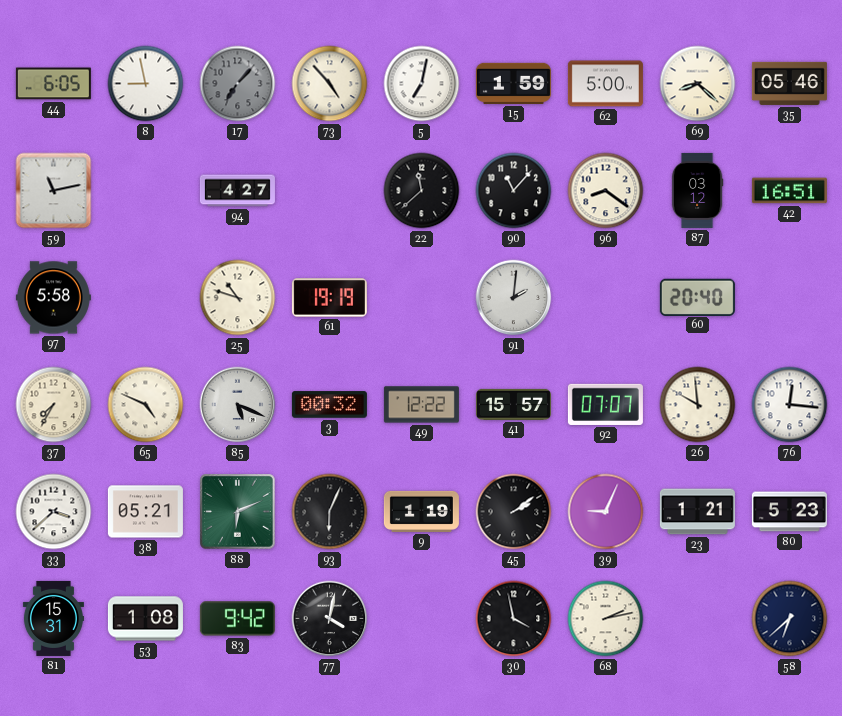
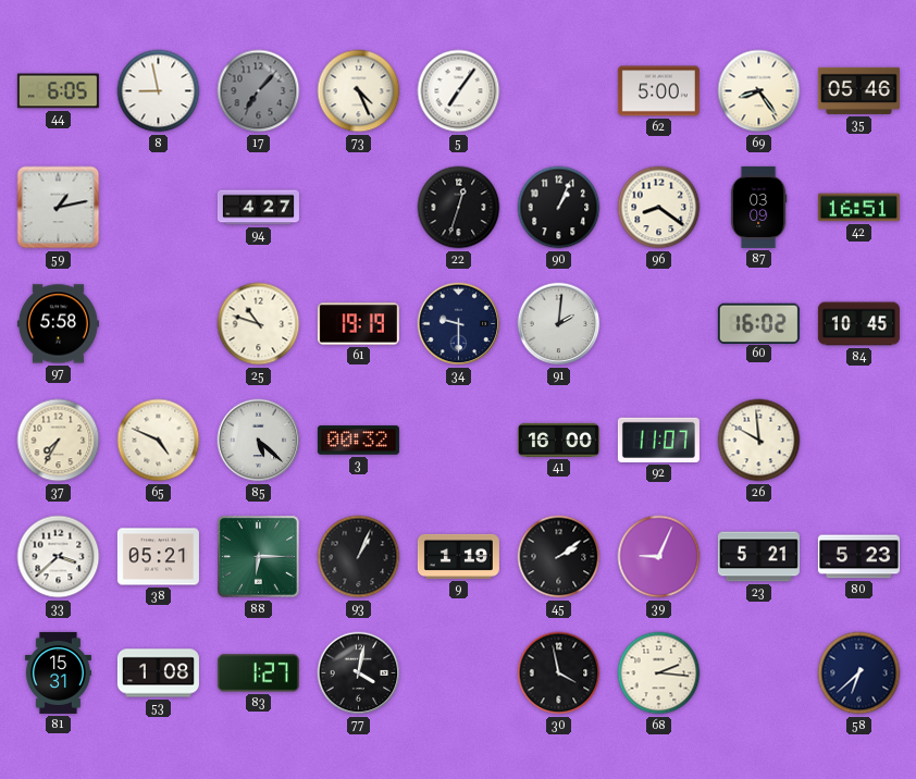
73: 4:53 -> 4:26 (359, 91)
5: 7:02 -> 7:06 (459, 91)
15: 1:59 -> none (513, 83)
69: 8:22 -> 8:24 (759, 91)
59: 11:13 -> 1:13 (59, 208)
22: 11:38 -> 12:33 (459, 208)
90: 11:07 -> 1:04 (559, 208)
87: 03:12 -> 03:09 (758, 207)
34: none -> 9:30 (459, 324)
60: 20:40 -> 16:02 (758, 323)
84: none -> 10:45 (858, 324)
85: 5:19 -> 5:22 (259, 441)
49: 12:22 -> none (421, 405)
41: 15:57 -> 16:00 (558, 440)
92: 07:07 -> 11:07 (658, 440)
76: 12:16 -> none (790, 405)
88: 6:11 -> 6:15 (259, 557)
93: 6:04 -> 1:04 (359, 557)
23: 1:21 -> 5:21 (758, 557)
83: 9:42 -> 1:27 (258, 673)
68: 2:13 -> 2:16 (659, 673)
